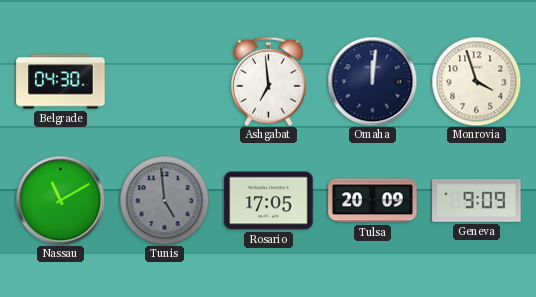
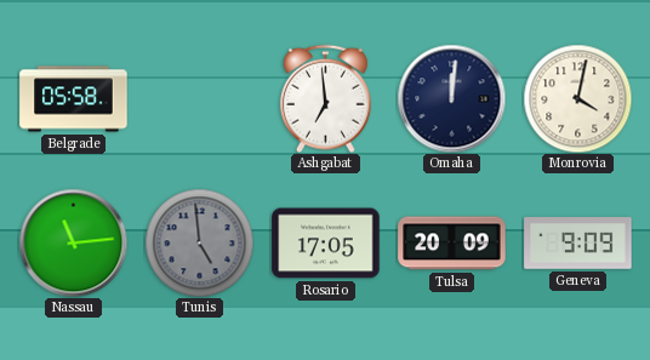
Belgrade: 04:30 -> 05:58 (74, 99)
Monrovia: 3:57 -> 4:02 (577, 98)
Nassau: 11:10 -> 11:14 (73, 242)
